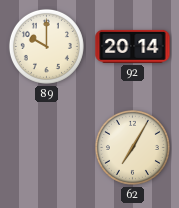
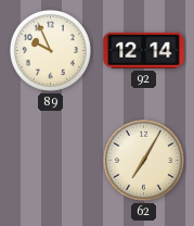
89: 10:00 -> 9:56 (50, 50)
92: 20:14 -> 12:14 (144, 50)
